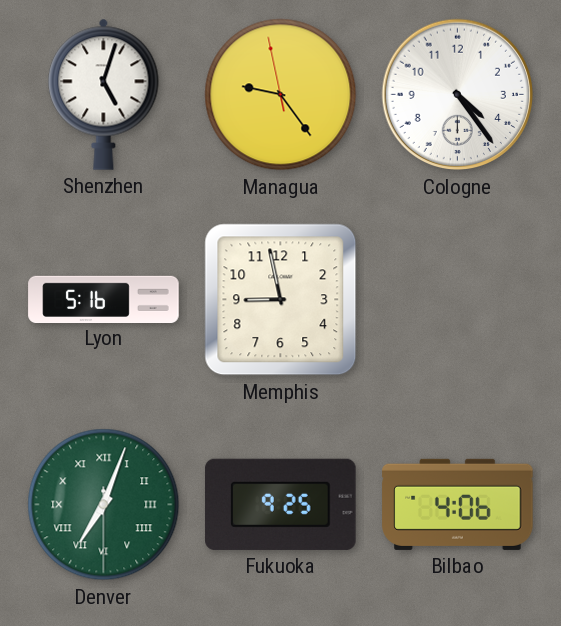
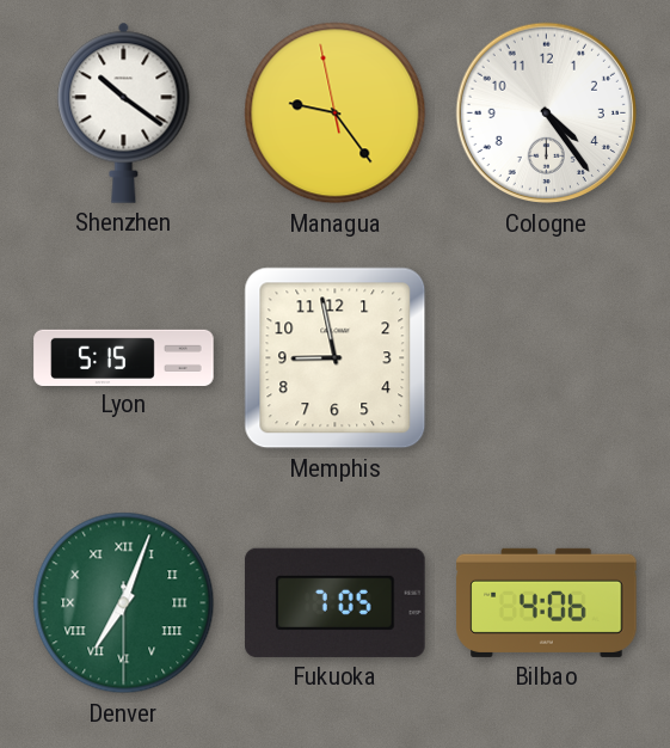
Shenzhen: 5:03 -> 10:21 (124, 112)
Lyon: 5:16 -> 5:15 (124, 357)
Fukuoka: 9:25 -> 7:05 (336, 602)
